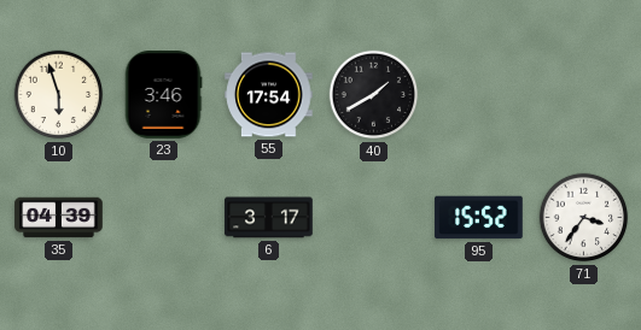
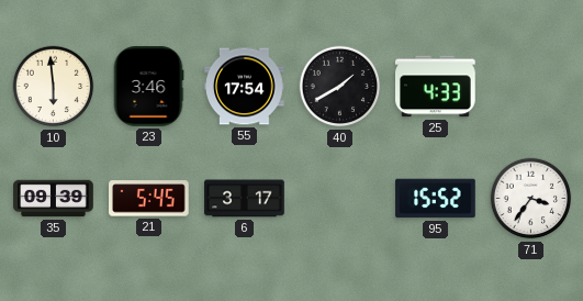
10: 5:57 -> 5:59 (54, 87)
25: none -> 4:33 (436, 87)
35: 04:39 -> 09:39 (54, 199)
21: none -> 5:45 (149, 199)
